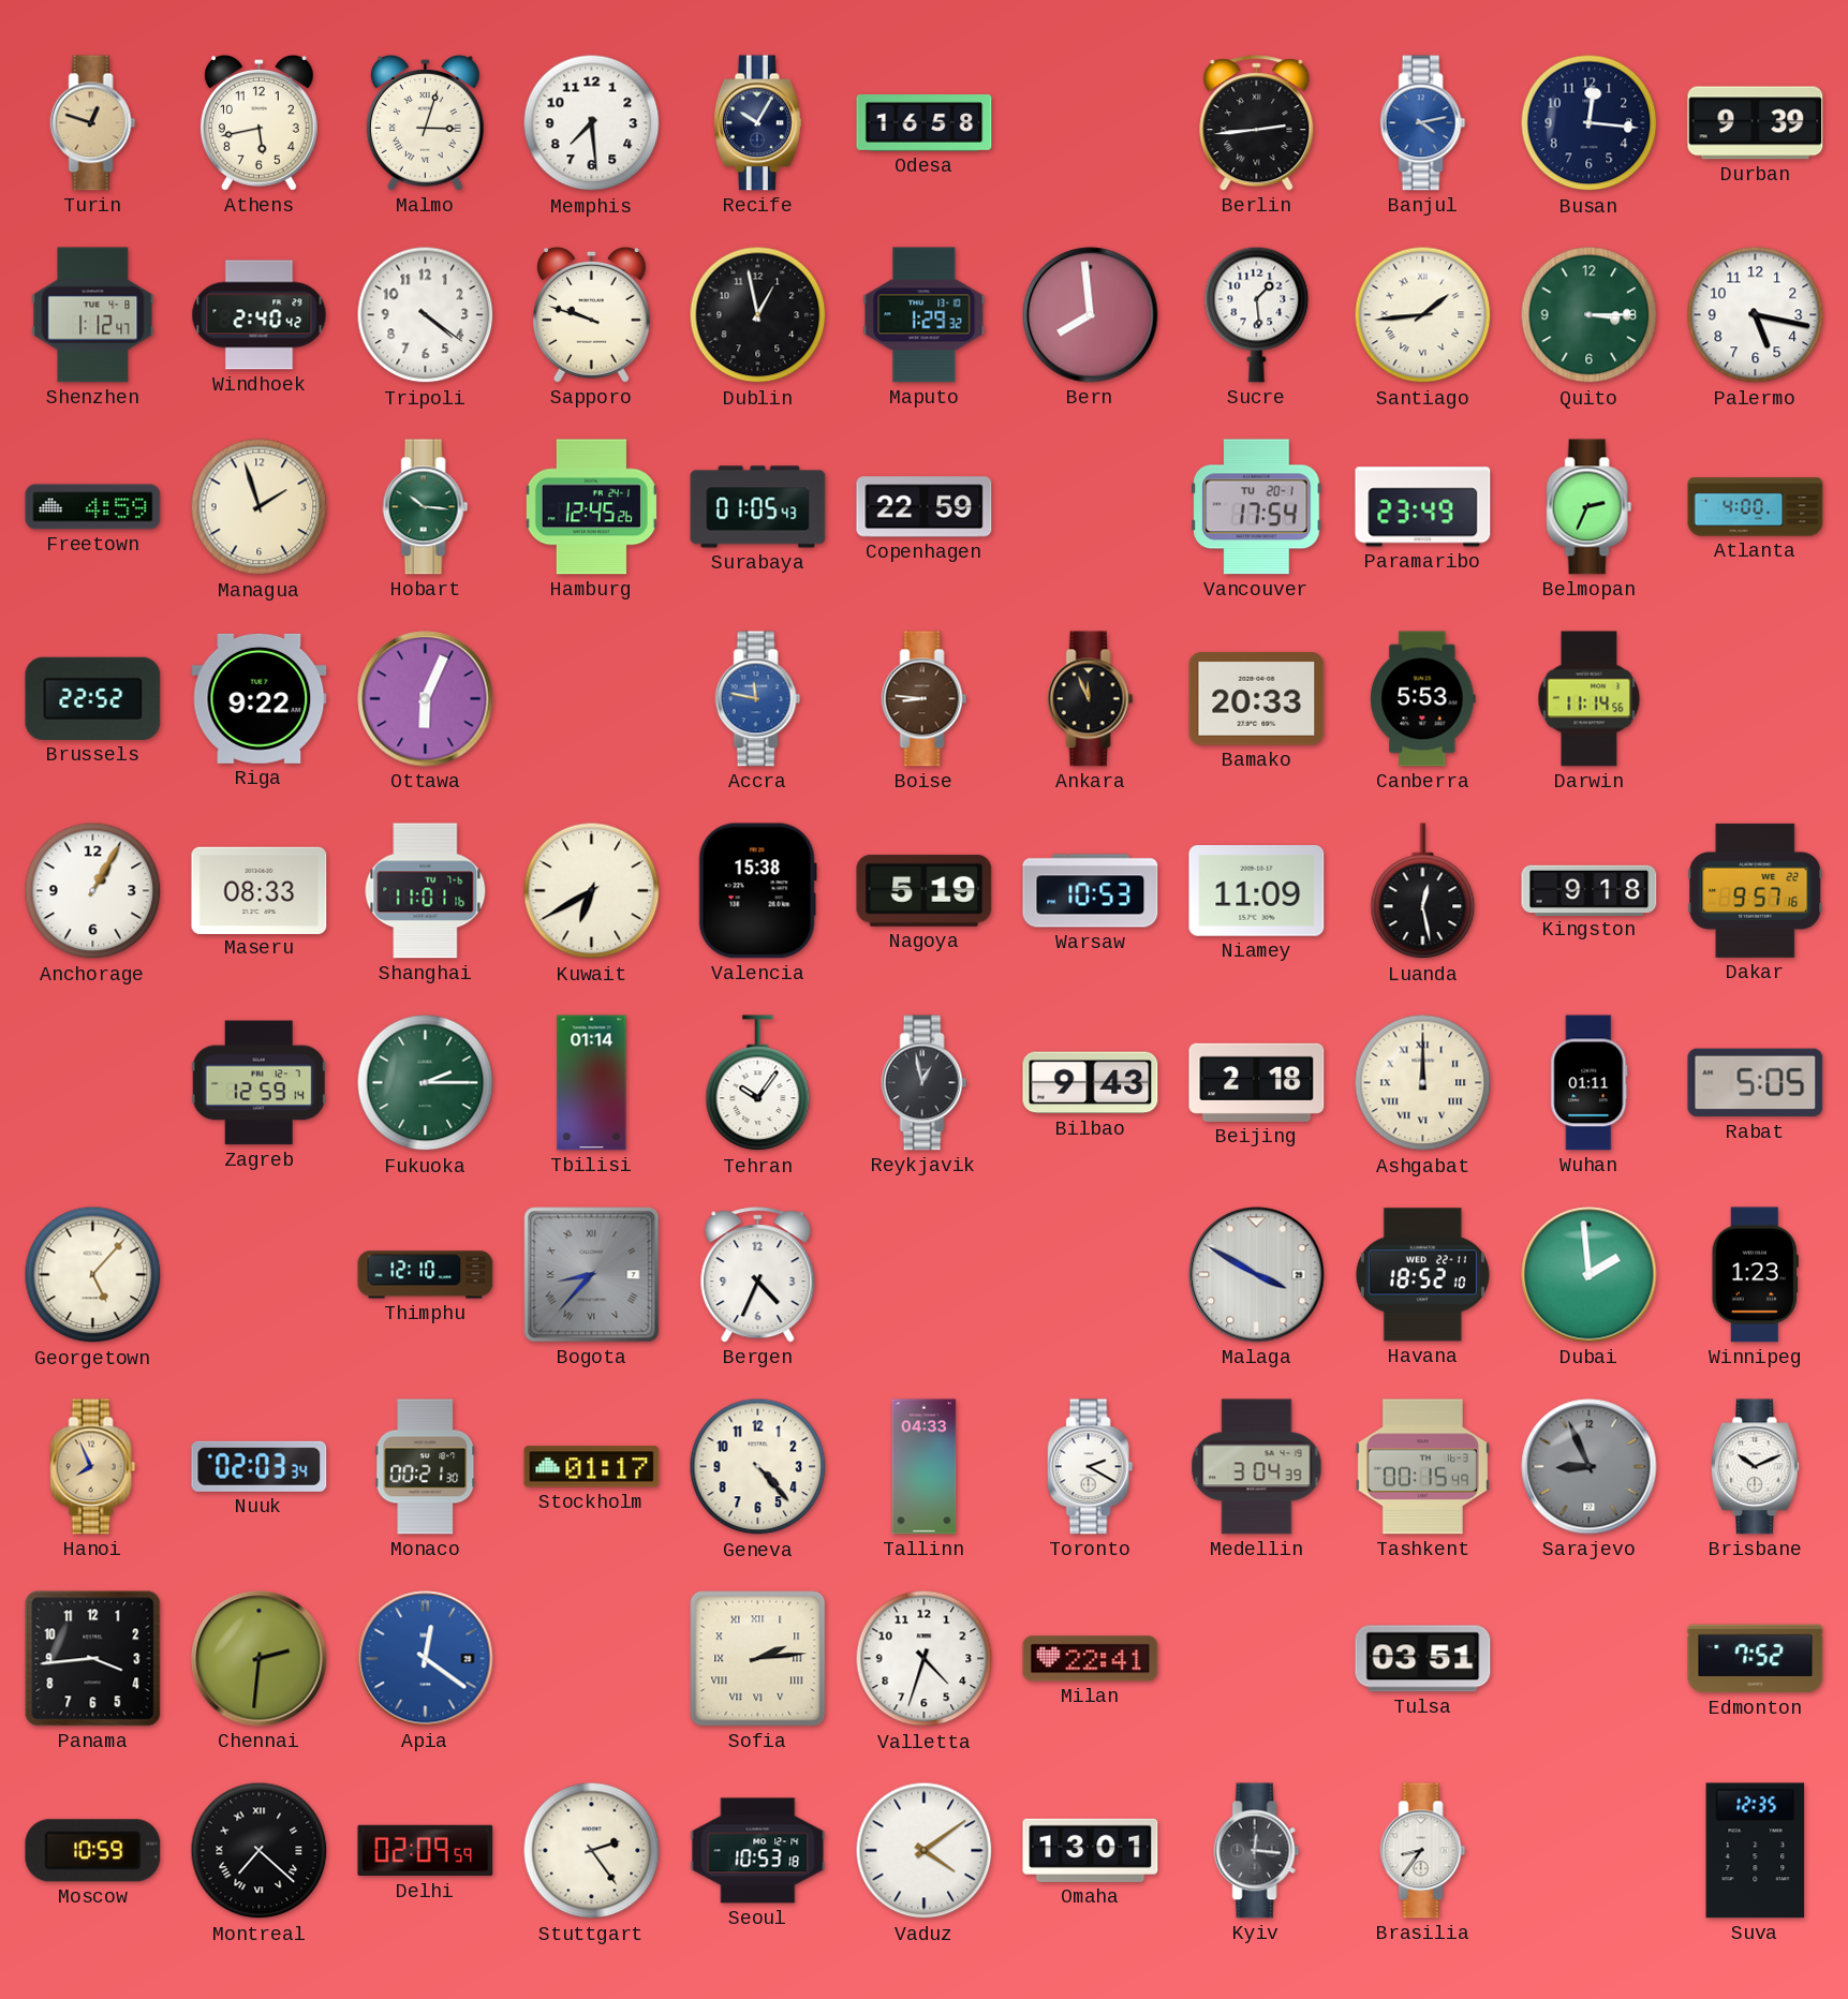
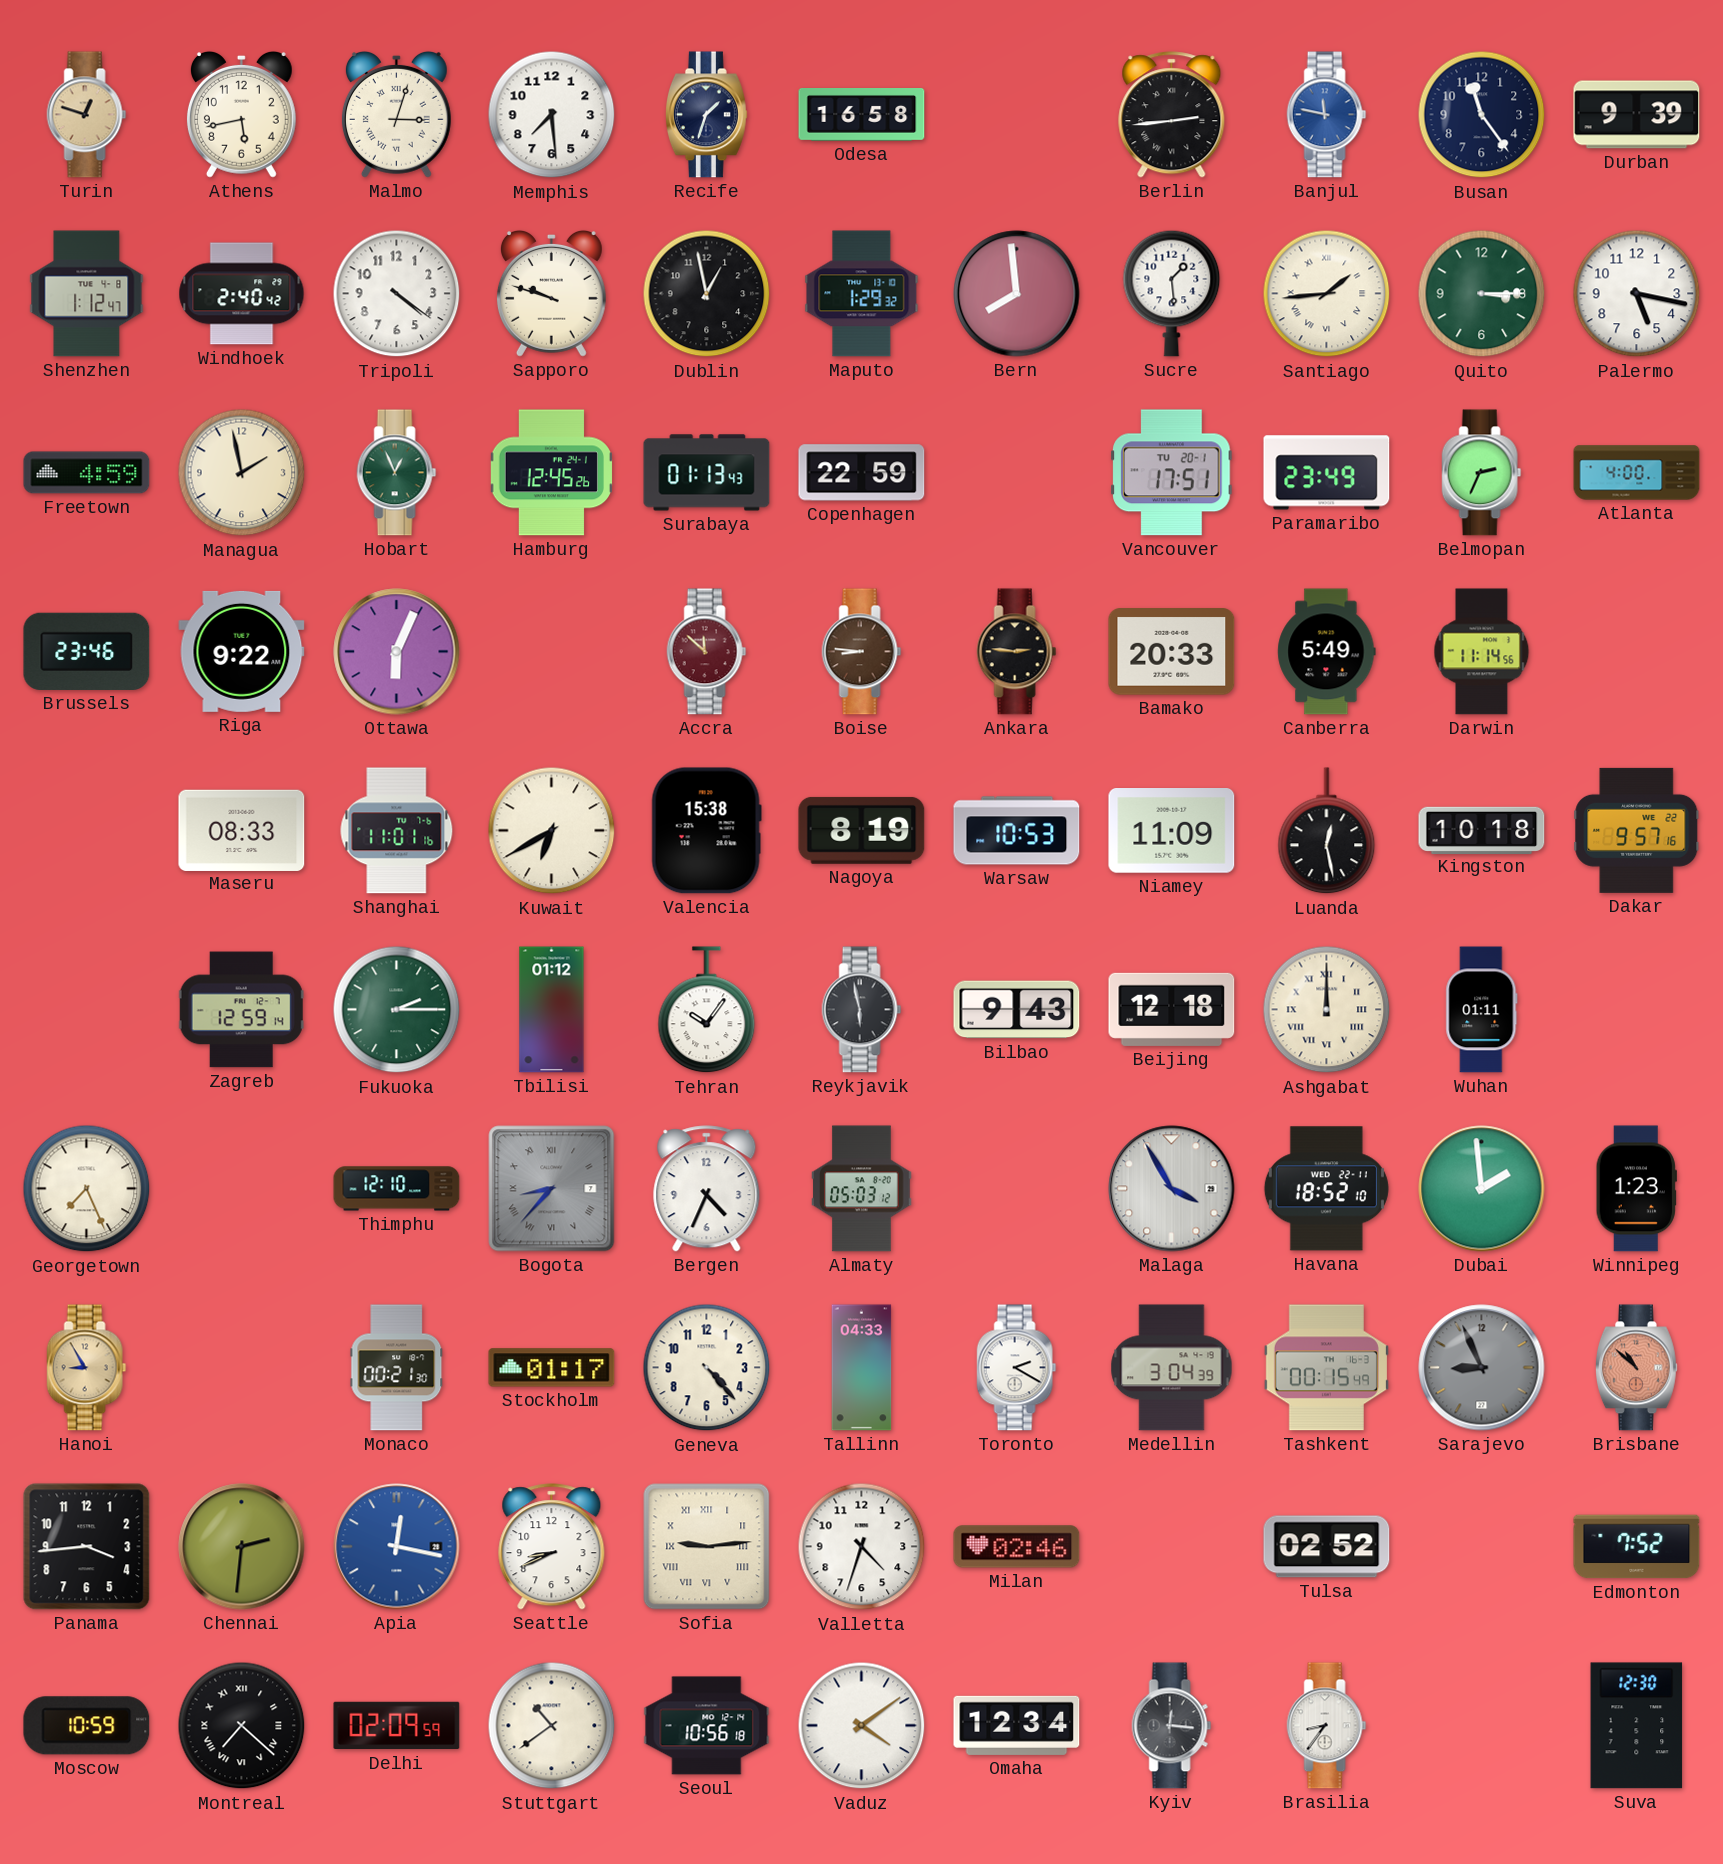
Recife: 10:05 -> 1:33 (706, 115)
Banjul: 4:13 -> 11:47 (1327, 115)
Busan: 12:16 -> 11:24 (1482, 115)
Managua: 1:57 -> 1:58 (242, 473)
Hobart: 10:16 -> 12:56 (397, 473)
Surabaya: 01:05 -> 01:13 (707, 473)
Vancouver: 17:54 -> 17:51 (1172, 473)
Brussels: 22:52 -> 23:46 (87, 651)
Accra: 11:47 -> 11:52 (707, 652)
Accra dial: blue -> burgundy (707, 652)
Ankara: 11:56 -> 2:46 (1017, 652)
Canberra: 5:53 -> 5:49 (1327, 652)
Anchorage: 1:05 -> none (93, 891)
Nagoya: 5:19 -> 8:19 (862, 830)
Kingston: 9:18 -> 10:18 (1482, 830)
Tbilisi: 01:14 -> 01:12 (552, 1010)
Reykjavik: 12:58 -> 5:58 (862, 1010)
Beijing: 2:18 -> 12:18 (1172, 1009)
Rabat: 5:05 -> none (1756, 1083)
Georgetown: 5:07 -> 7:26 (87, 1189)
Almaty: none -> 05:03 (862, 1189)
Malaga: 3:50 -> 3:55 (1172, 1189)
Hanoi: 7:56 -> 8:55 (87, 1368)
Nuuk: 02:03 -> none (260, 1466)
Brisbane: 10:11 -> 10:52 (1636, 1368)
Brisbane dial: white -> salmon (1636, 1368)
Apia: 12:21 -> 12:17 (397, 1547)
Seattle: none -> 8:41 (552, 1547)
Sofia: 2:14 -> 9:14 (707, 1547)
Milan: 22:41 -> 02:46 (1017, 1547)
Tulsa: 03:51 -> 02:52 (1327, 1547)
Stuttgart: 2:24 -> 10:39 (552, 1726)
Seoul: 10:53 -> 10:56 (707, 1726)
Omaha: 13:01 -> 12:34 (1017, 1725)
Suva: 12:35 -> 12:30 (1637, 1726)
